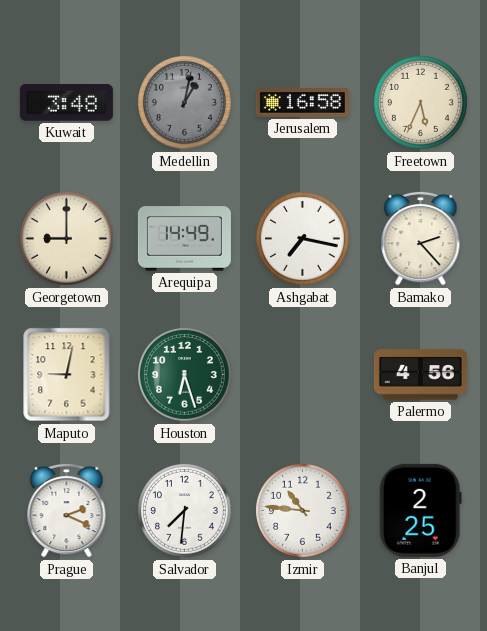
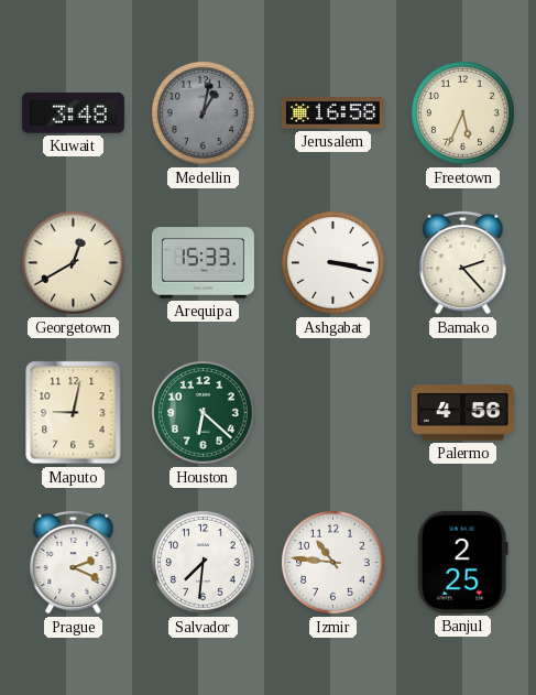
Georgetown: 9:00 -> 12:40 (74, 263)
Arequipa: 14:49 -> 15:33 (203, 263)
Ashgabat: 7:17 -> 3:17 (333, 263)
Houston: 6:27 -> 6:22 (204, 413)
